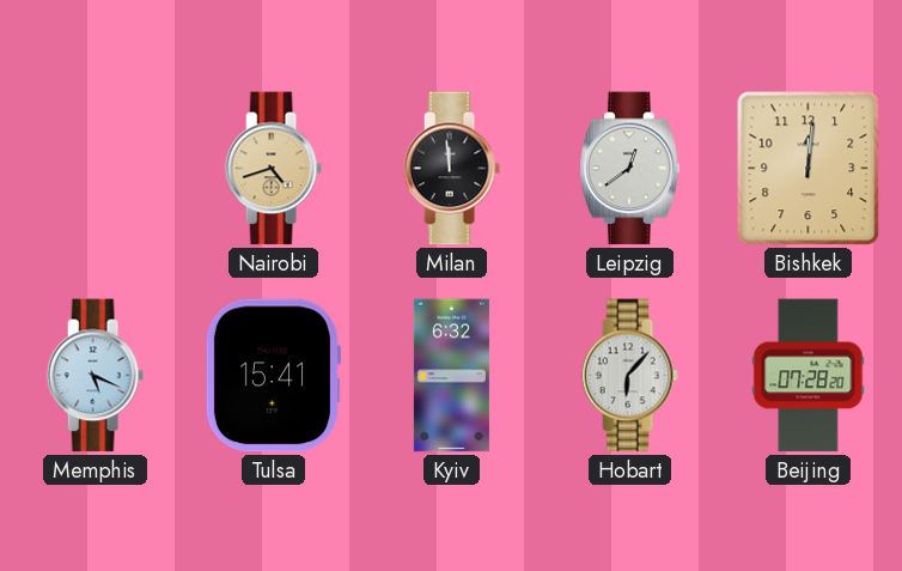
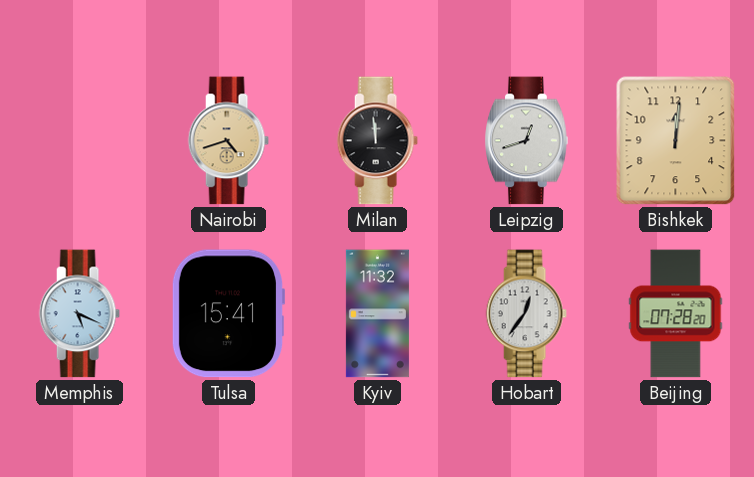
Leipzig: 12:39 -> 12:42 (527, 141)
Kyiv: 6:32 -> 11:32 (377, 314)
Hobart: 6:07 -> 12:36 (526, 314)
